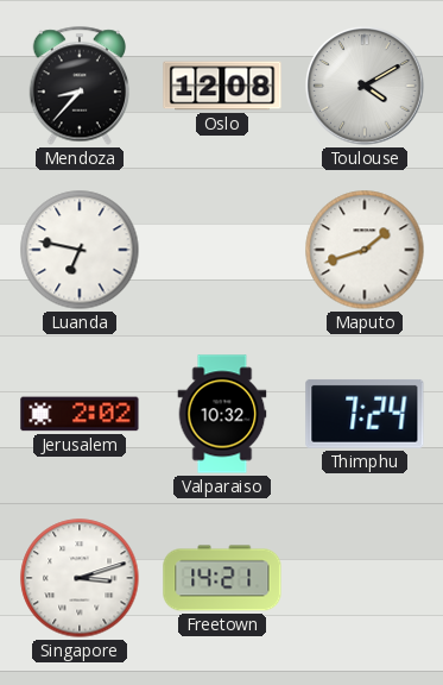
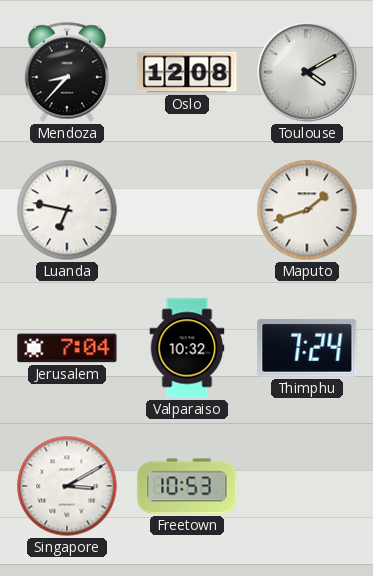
Jerusalem: 2:02 -> 7:04 (67, 348)
Singapore: 3:12 -> 3:10 (67, 486)
Freetown: 14:21 -> 10:53 (187, 486)
